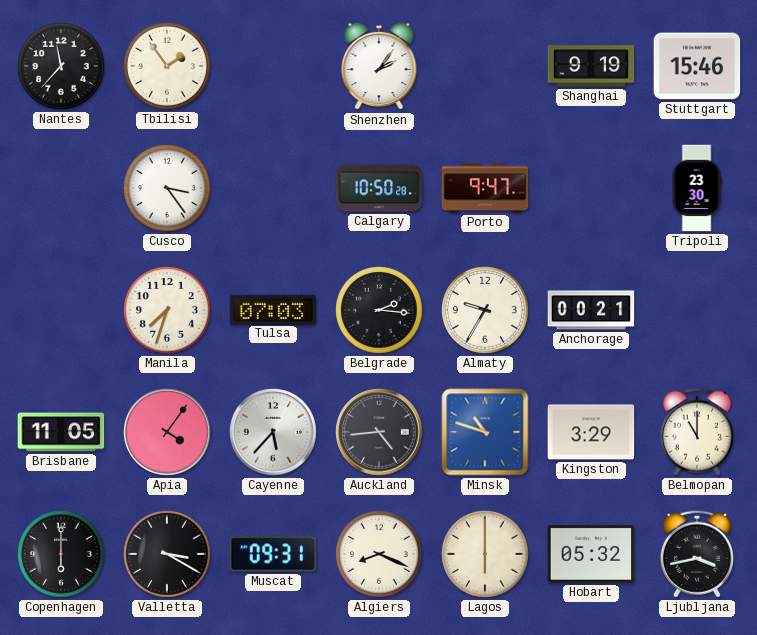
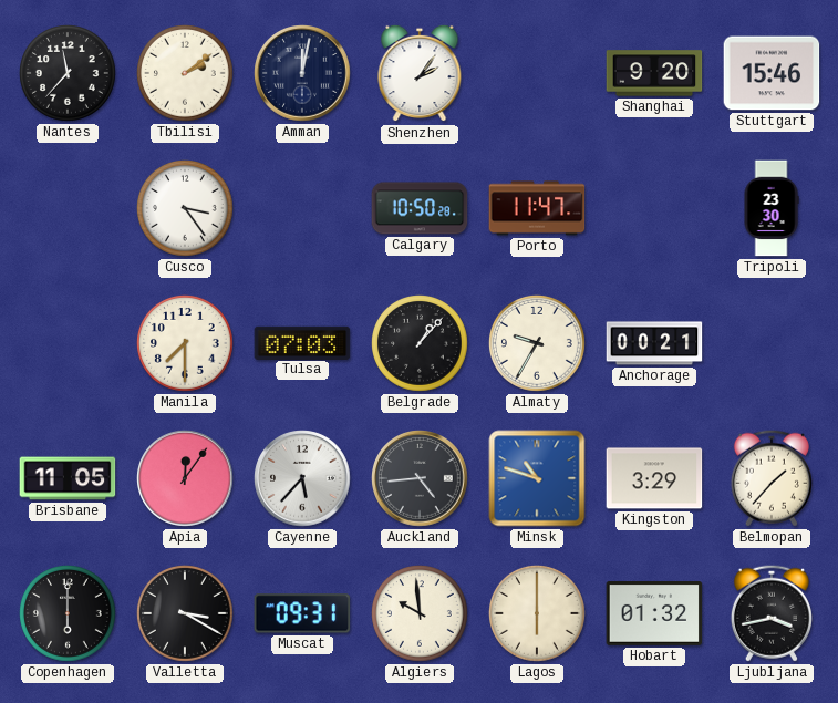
Tbilisi: 1:54 -> 2:09 (186, 74)
Amman: none -> 12:02 (302, 73)
Shanghai: 9:19 -> 9:20 (654, 73)
Porto: 9:47 -> 11:47 (537, 208)
Manila: 7:33 -> 7:30 (186, 344)
Belgrade: 2:16 -> 1:07 (421, 344)
Apia: 4:06 -> 12:06 (185, 478)
Belmopan: 11:00 -> 1:37 (772, 478)
Algiers: 8:19 -> 9:59 (421, 614)
Hobart: 05:32 -> 01:32 (654, 614)
